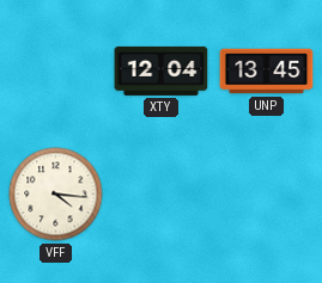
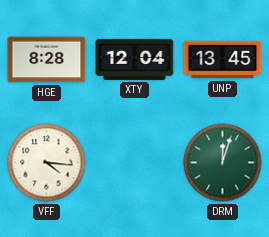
HGE: none -> 8:28 (47, 60)
DRM: none -> 12:03 (223, 163)
